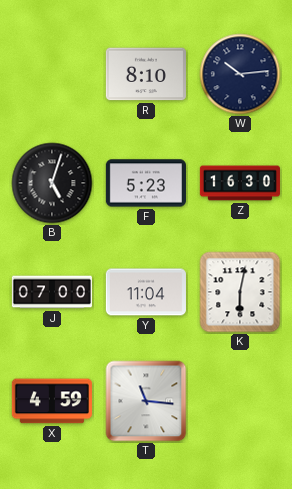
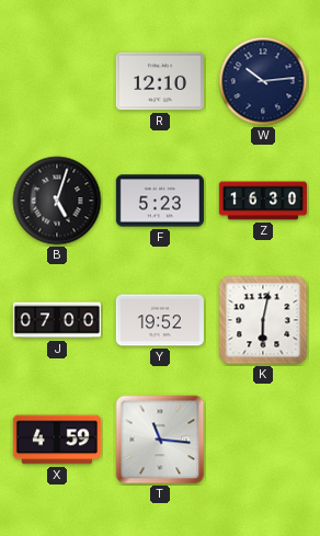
R: 8:10 -> 12:10 (160, 81)
Y: 11:04 -> 19:52 (160, 320)
